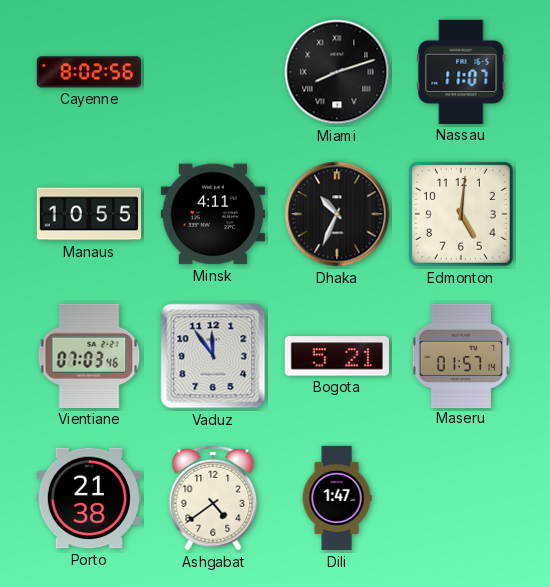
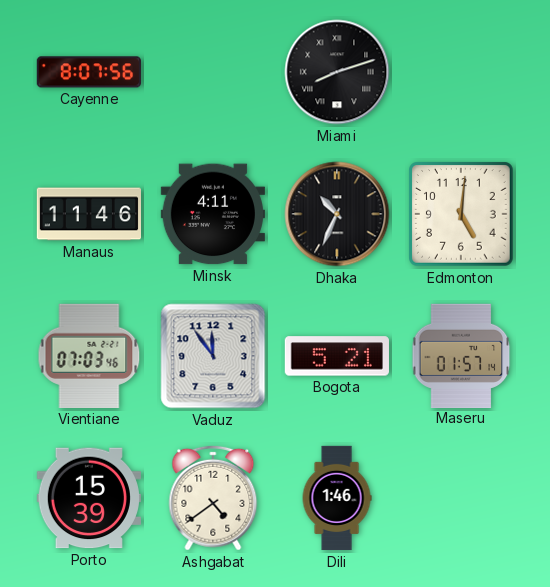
Cayenne: 8:02 -> 8:07 (89, 72)
Nassau: 11:07 -> none (461, 72)
Manaus: 10:55 -> 11:46 (88, 214)
Porto: 21:38 -> 15:39 (89, 498)
Dili: 1:47 -> 1:46 (337, 498)
